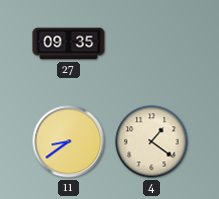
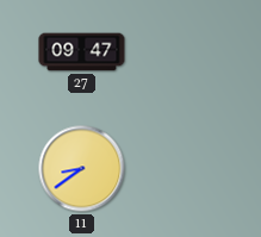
27: 09:35 -> 09:47 (82, 52)
4: 1:21 -> none (152, 142)
